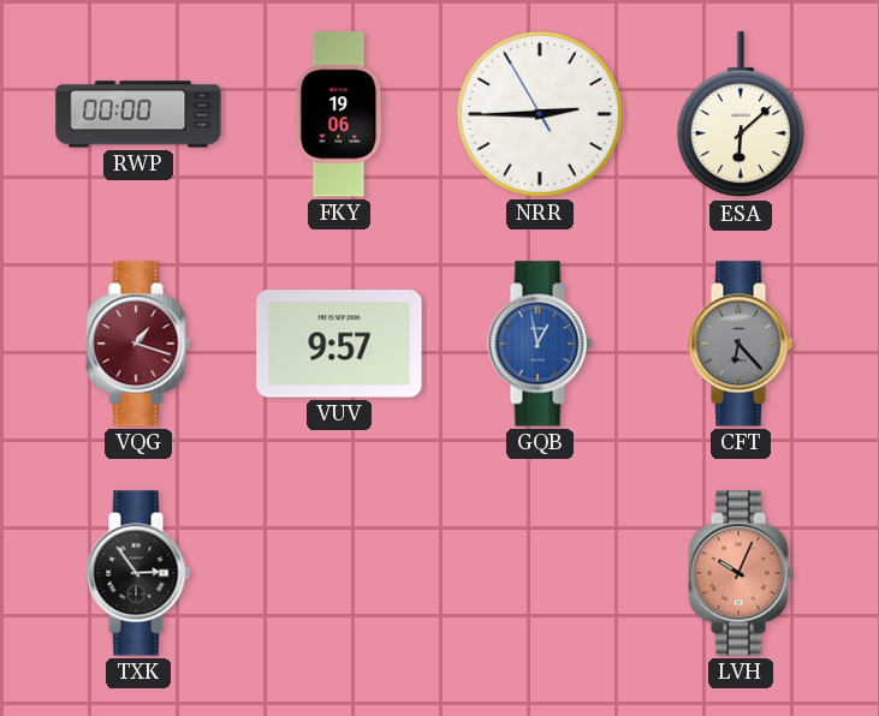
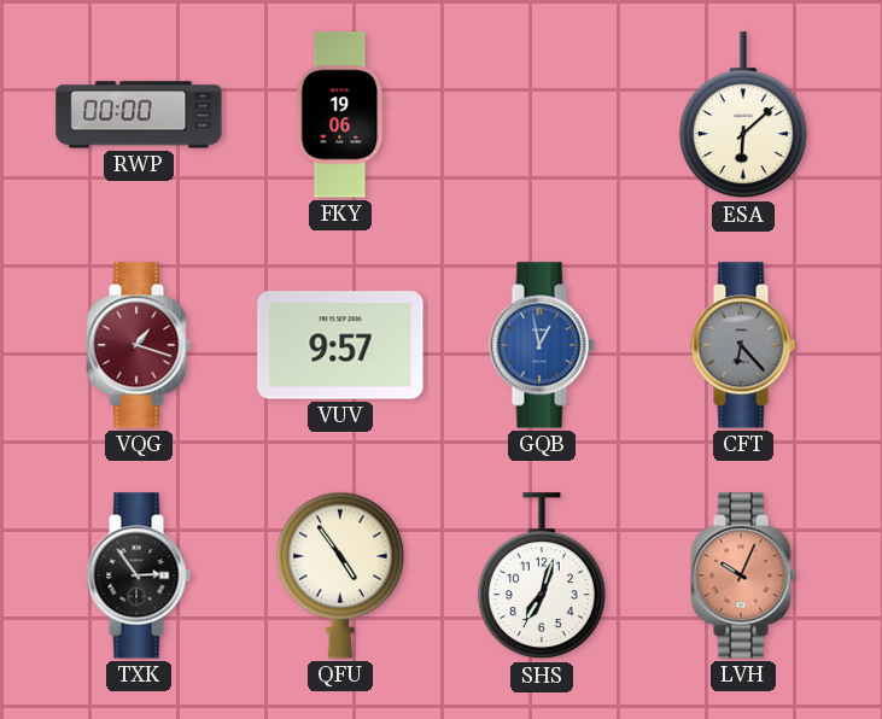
NRR: 2:44 -> none (540, 114)
QFU: none -> 4:54 (340, 575)
SHS: none -> 7:03 (542, 577)
